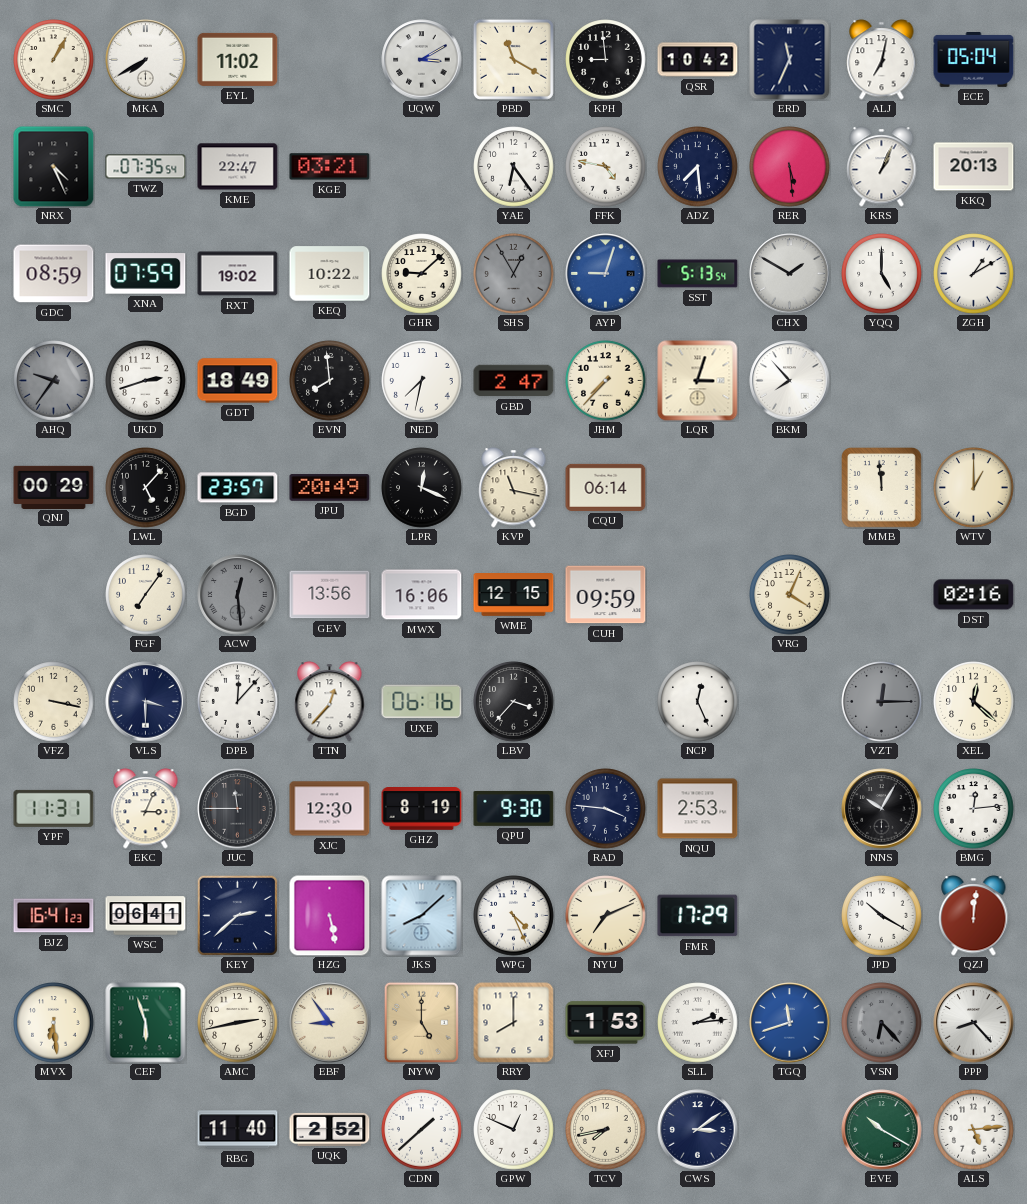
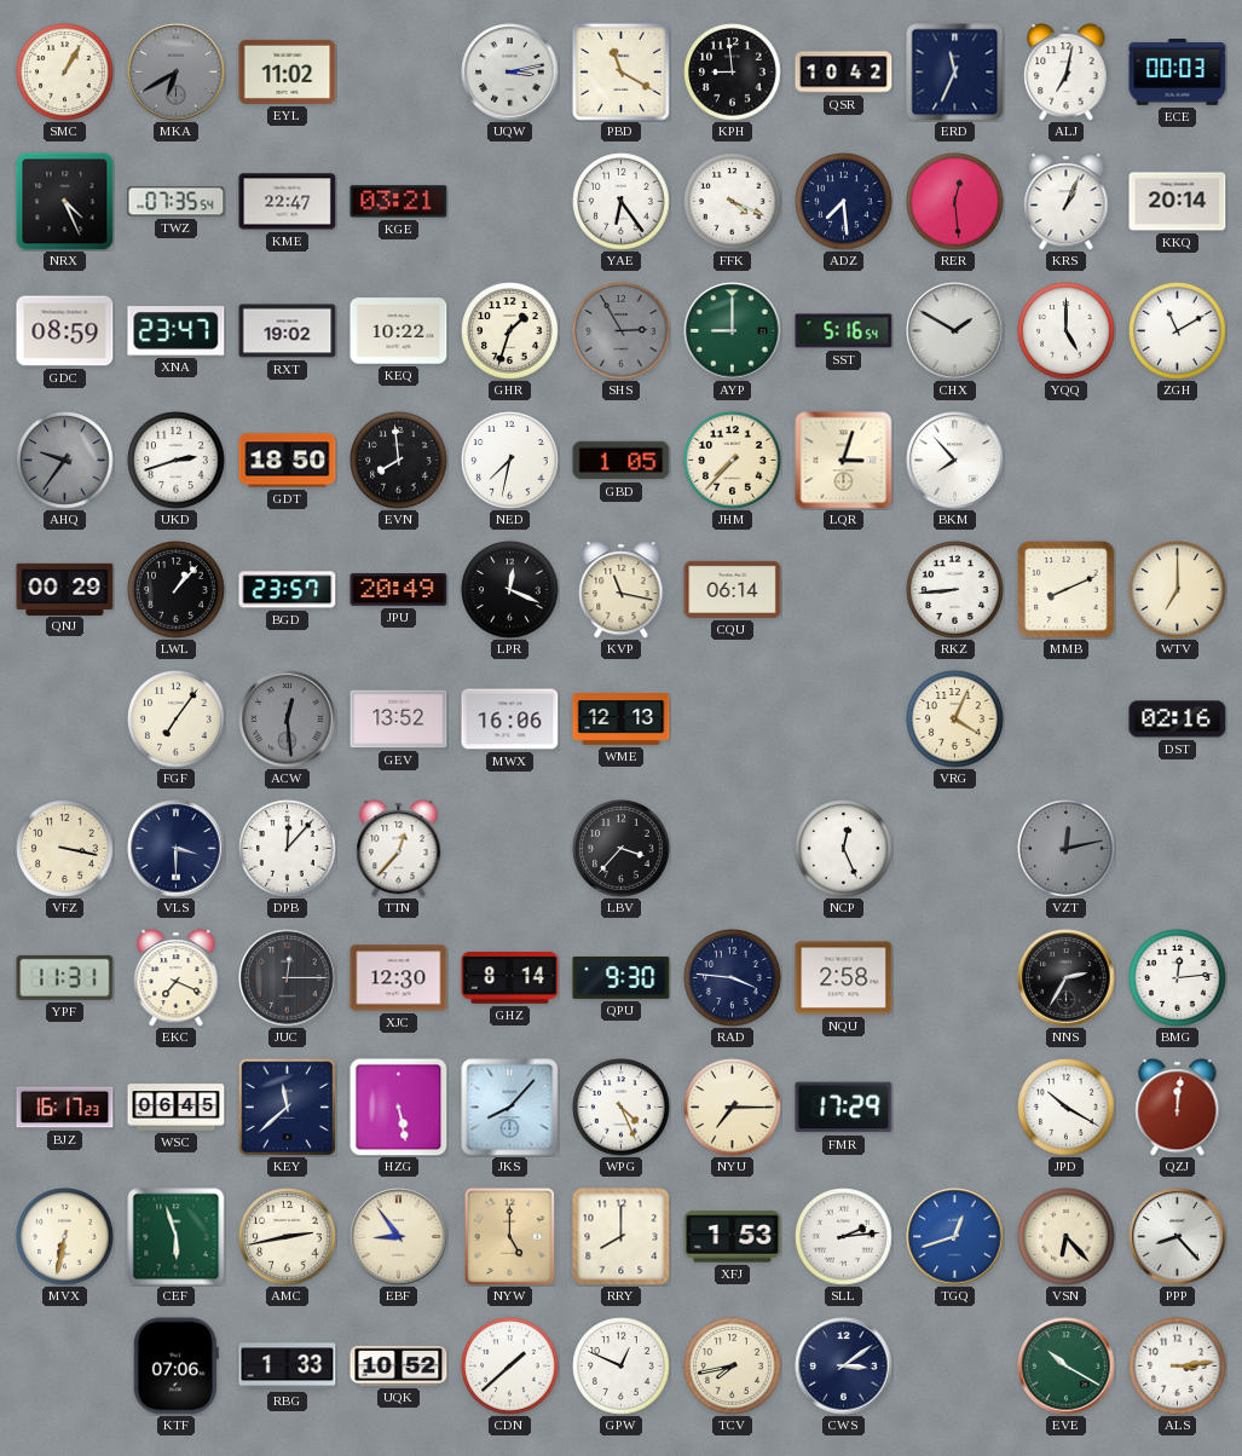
MKA: 7:40 -> 6:40 (177, 73)
MKA dial: white -> grey (177, 73)
UQW: 3:10 -> 3:13 (510, 73)
ECE: 05:04 -> 00:03 (1178, 73)
FFK: 4:47 -> 4:19 (733, 202)
RER: 5:29 -> 12:29 (955, 202)
KKQ: 20:13 -> 20:14 (1178, 202)
XNA: 07:59 -> 23:47 (177, 331)
GHR: 9:08 -> 1:33 (510, 331)
SHS: 12:55 -> 2:55 (622, 331)
AYP: 9:03 -> 9:00 (733, 331)
AYP dial: blue -> green (733, 331)
SST: 5:13 -> 5:16 (844, 331)
ZGH: 1:10 -> 11:10 (1178, 331)
GDT: 18:49 -> 18:50 (288, 461)
GBD: 2:47 -> 1:05 (622, 461)
LWL: 5:07 -> 1:07 (177, 590)
RKZ: none -> 8:44 (955, 590)
MMB: 11:59 -> 8:11 (1067, 590)
WTV: 1:00 -> 7:00 (1178, 590)
GEV: 13:56 -> 13:52 (399, 720)
WME: 12:15 -> 12:13 (622, 720)
CUH: 09:59 -> none (606, 595)
UXE: 06:16 -> none (422, 702)
VZT: 12:15 -> 12:13 (1067, 849)
XEL: 12:22 -> none (974, 702)
EKC: 3:04 -> 7:19 (177, 978)
JUC: 11:45 -> 12:15 (288, 978)
GHZ: 8:19 -> 8:14 (510, 978)
NQU: 2:53 -> 2:58 (844, 978)
NNS: 10:05 -> 2:35 (1067, 978)
BJZ: 16:41 -> 16:17 (65, 1108)
WSC: 06:41 -> 06:45 (177, 1108)
KEY: 2:38 -> 11:38 (287, 1107)
JKS: 8:08 -> 8:07 (510, 1108)
NYU: 7:11 -> 7:15 (733, 1108)
MVX: 6:29 -> 6:32 (65, 1237)
TGQ: 11:42 -> 12:42 (955, 1237)
VSN dial: grey -> cream (1067, 1237)
KTF: none -> 07:06 (175, 1367)
RBG: 11:40 -> 1:33 (288, 1367)
UQK: 2:52 -> 10:52 (399, 1365)
ALS: 5:14 -> 3:14 (1178, 1367)
